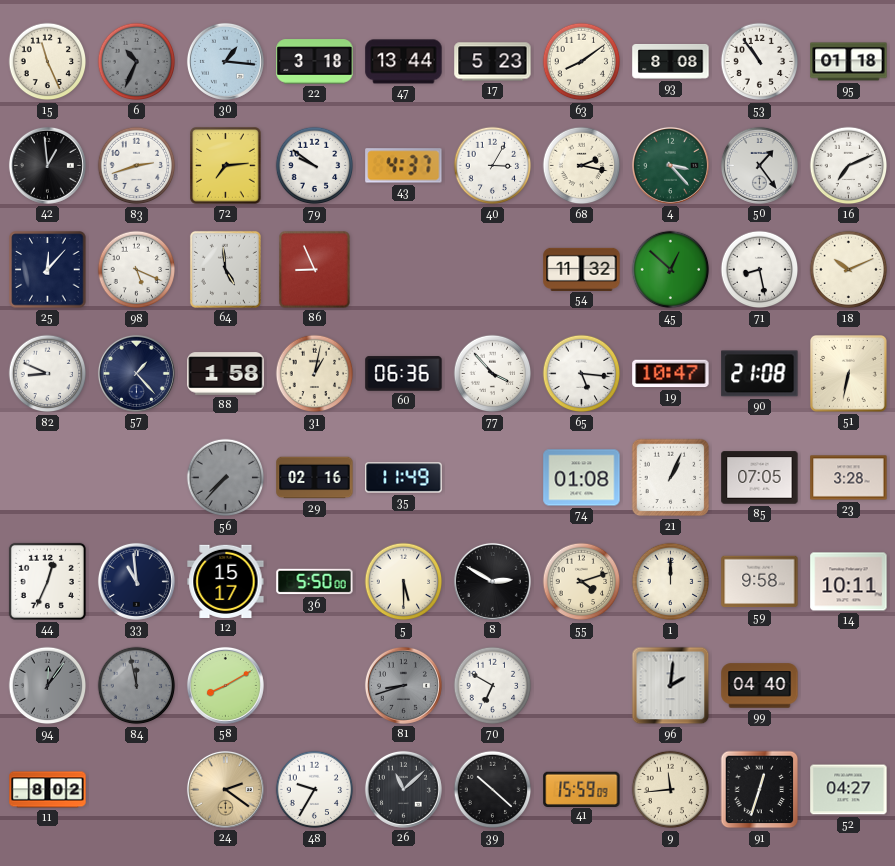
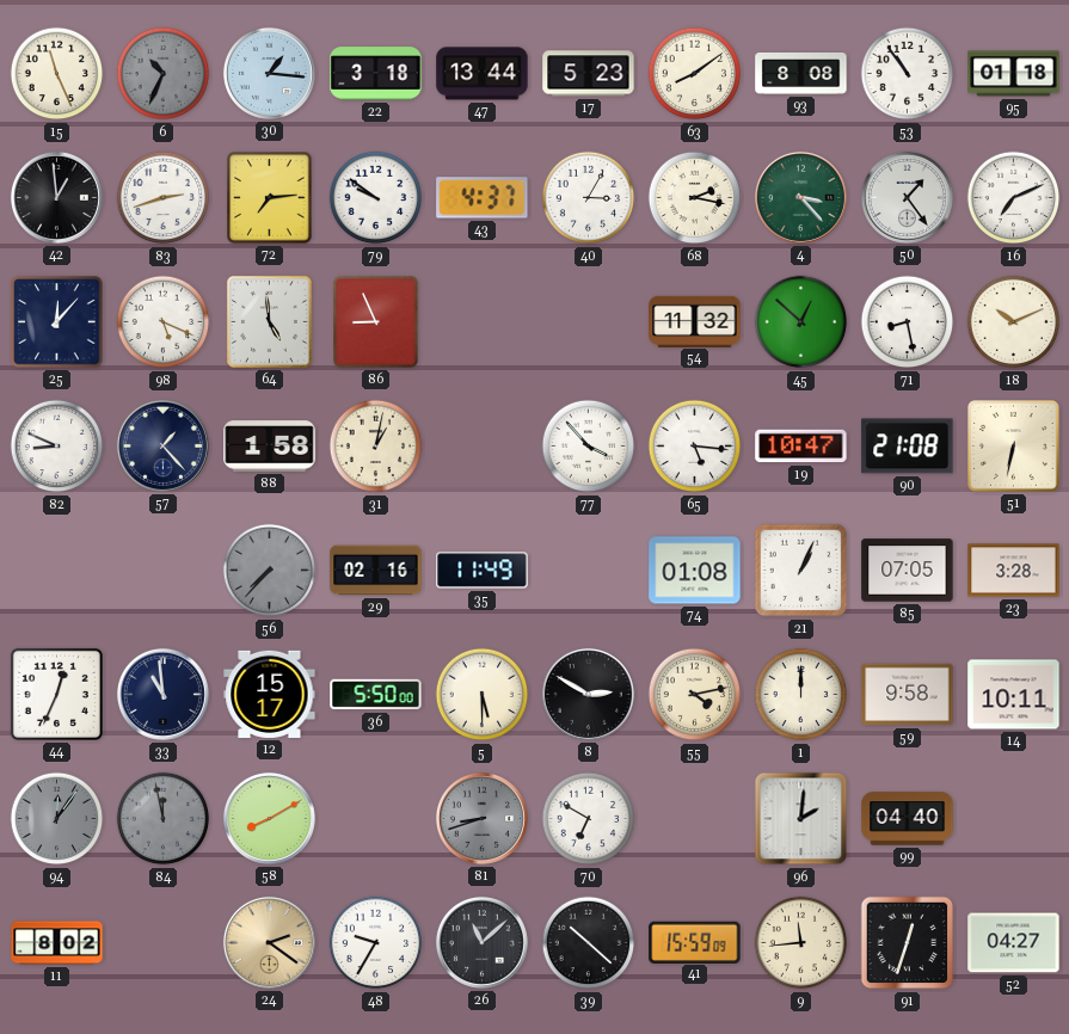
60: 06:36 -> none (404, 374)
55: 4:12 -> 4:13 (695, 695)
